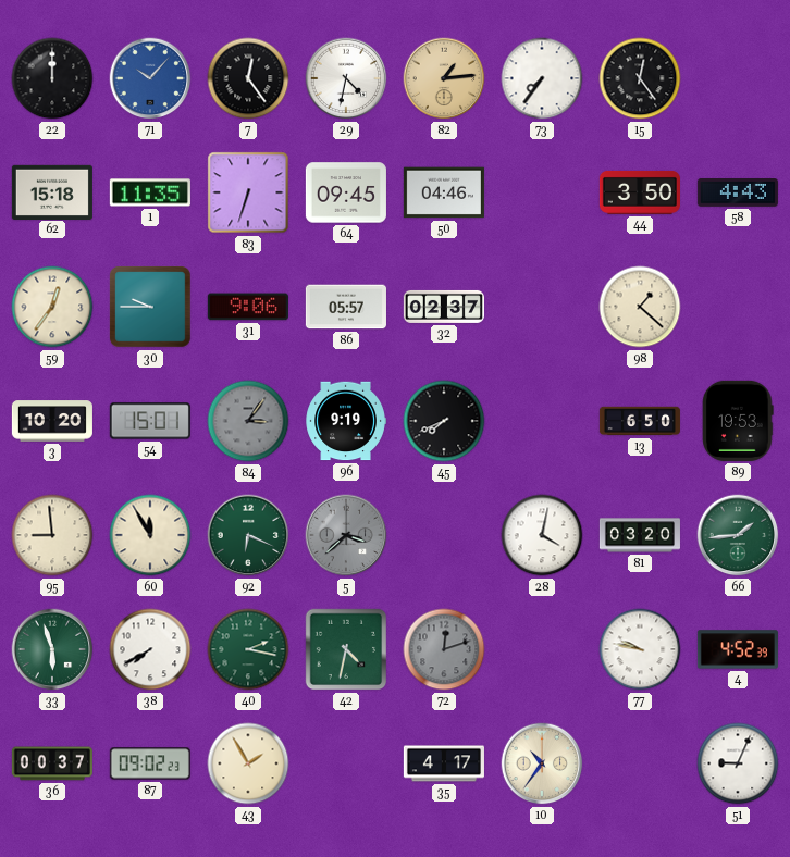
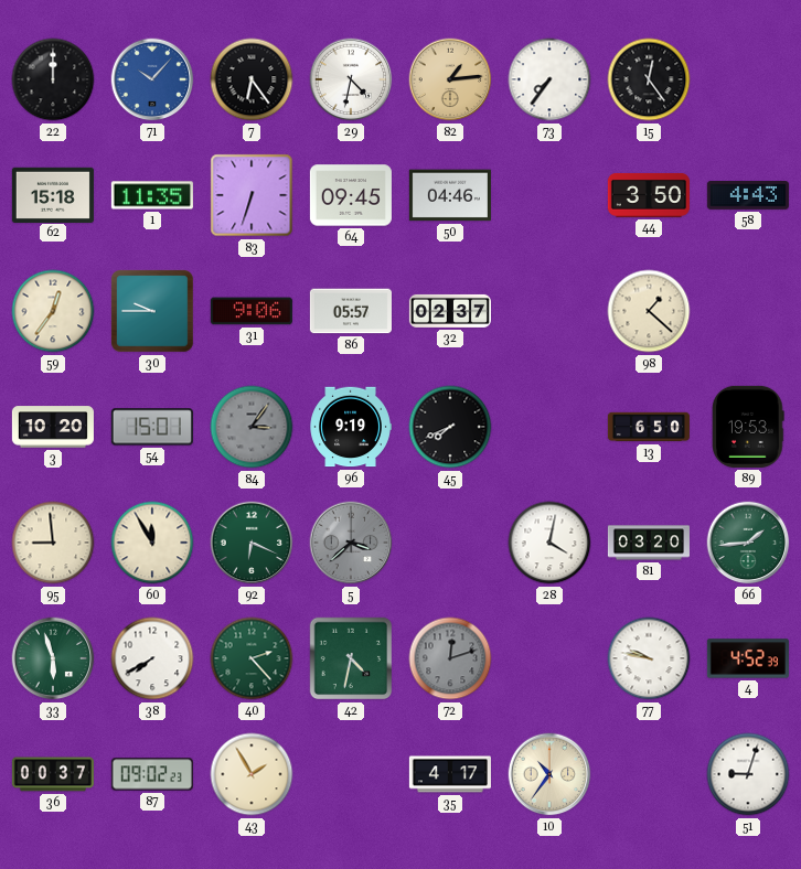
7: 12:24 -> 6:24 (252, 79)
40: 2:17 -> 2:23 (252, 658)
51: 9:04 -> 9:03 (748, 774)
